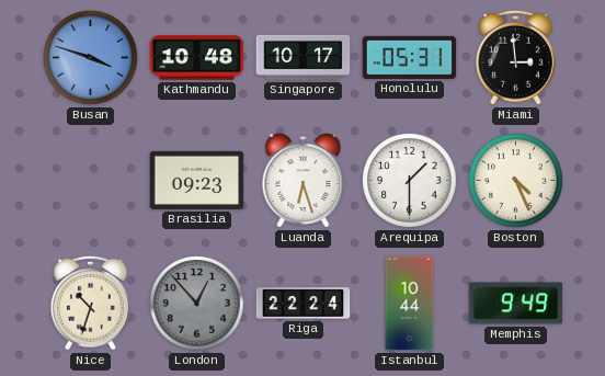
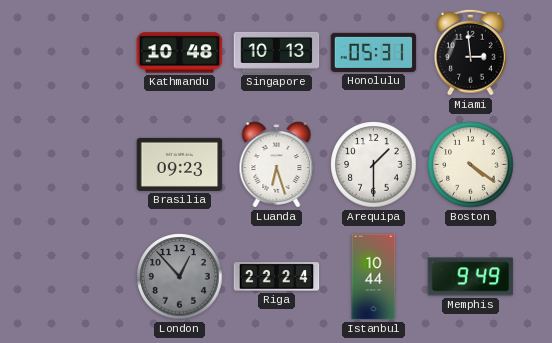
Busan: 3:48 -> none (91, 58)
Singapore: 10:17 -> 10:13 (277, 52)
Boston: 4:26 -> 4:21 (471, 165)
Nice: 10:33 -> none (91, 303)
